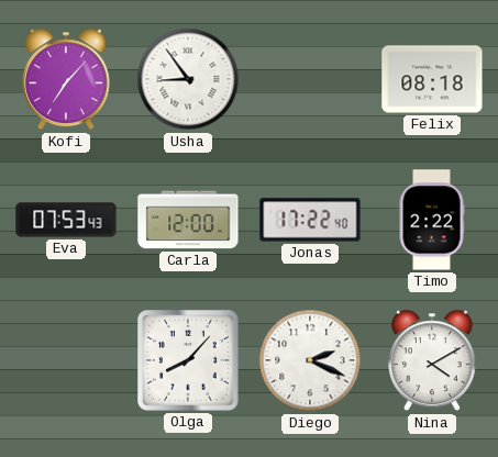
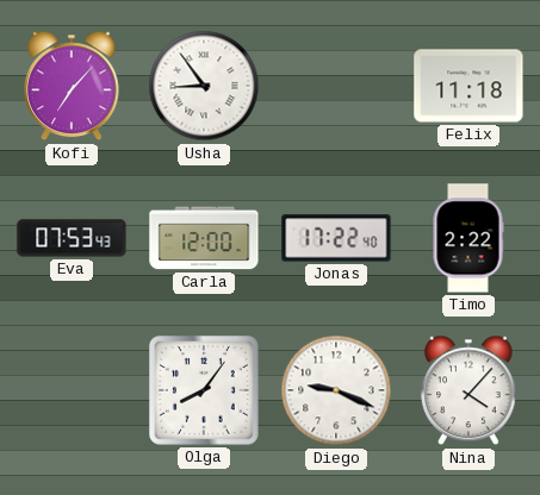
Felix: 08:18 -> 11:18 (468, 86)
Olga: 8:07 -> 8:06 (205, 391)
Diego: 2:19 -> 9:19 (336, 390)
Nina: 4:10 -> 4:07 (468, 390)
